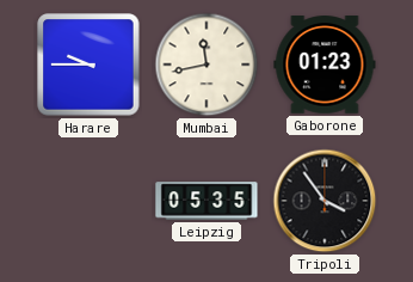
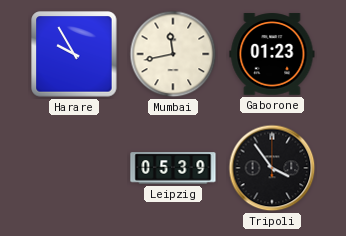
Harare: 9:45 -> 9:55 (74, 54)
Leipzig: 05:35 -> 05:39 (173, 168)
